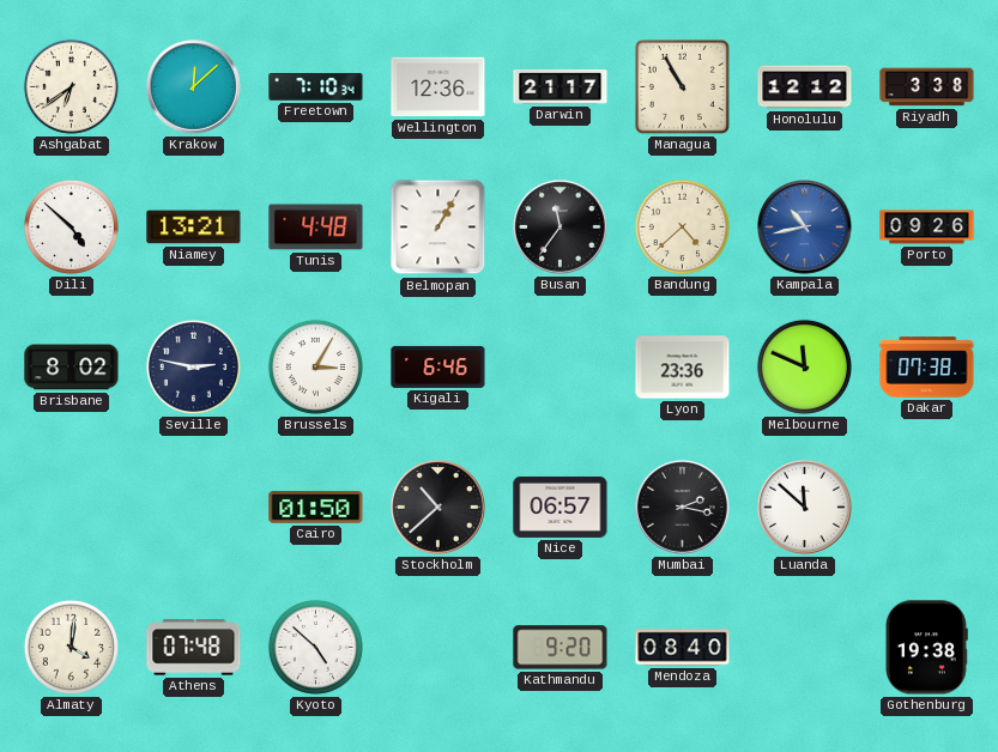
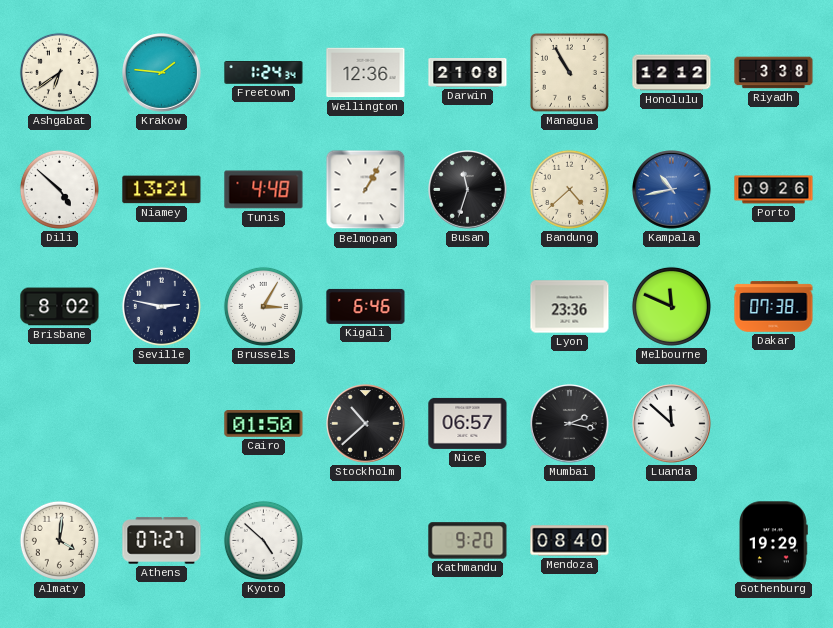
Krakow: 12:08 -> 1:46 (162, 73)
Freetown: 7:10 -> 1:24 (264, 73)
Darwin: 21:17 -> 21:08 (468, 73)
Busan: 11:36 -> 11:33 (468, 190)
Athens: 07:48 -> 07:27 (162, 541)
Gothenburg: 19:38 -> 19:29 (774, 541)
